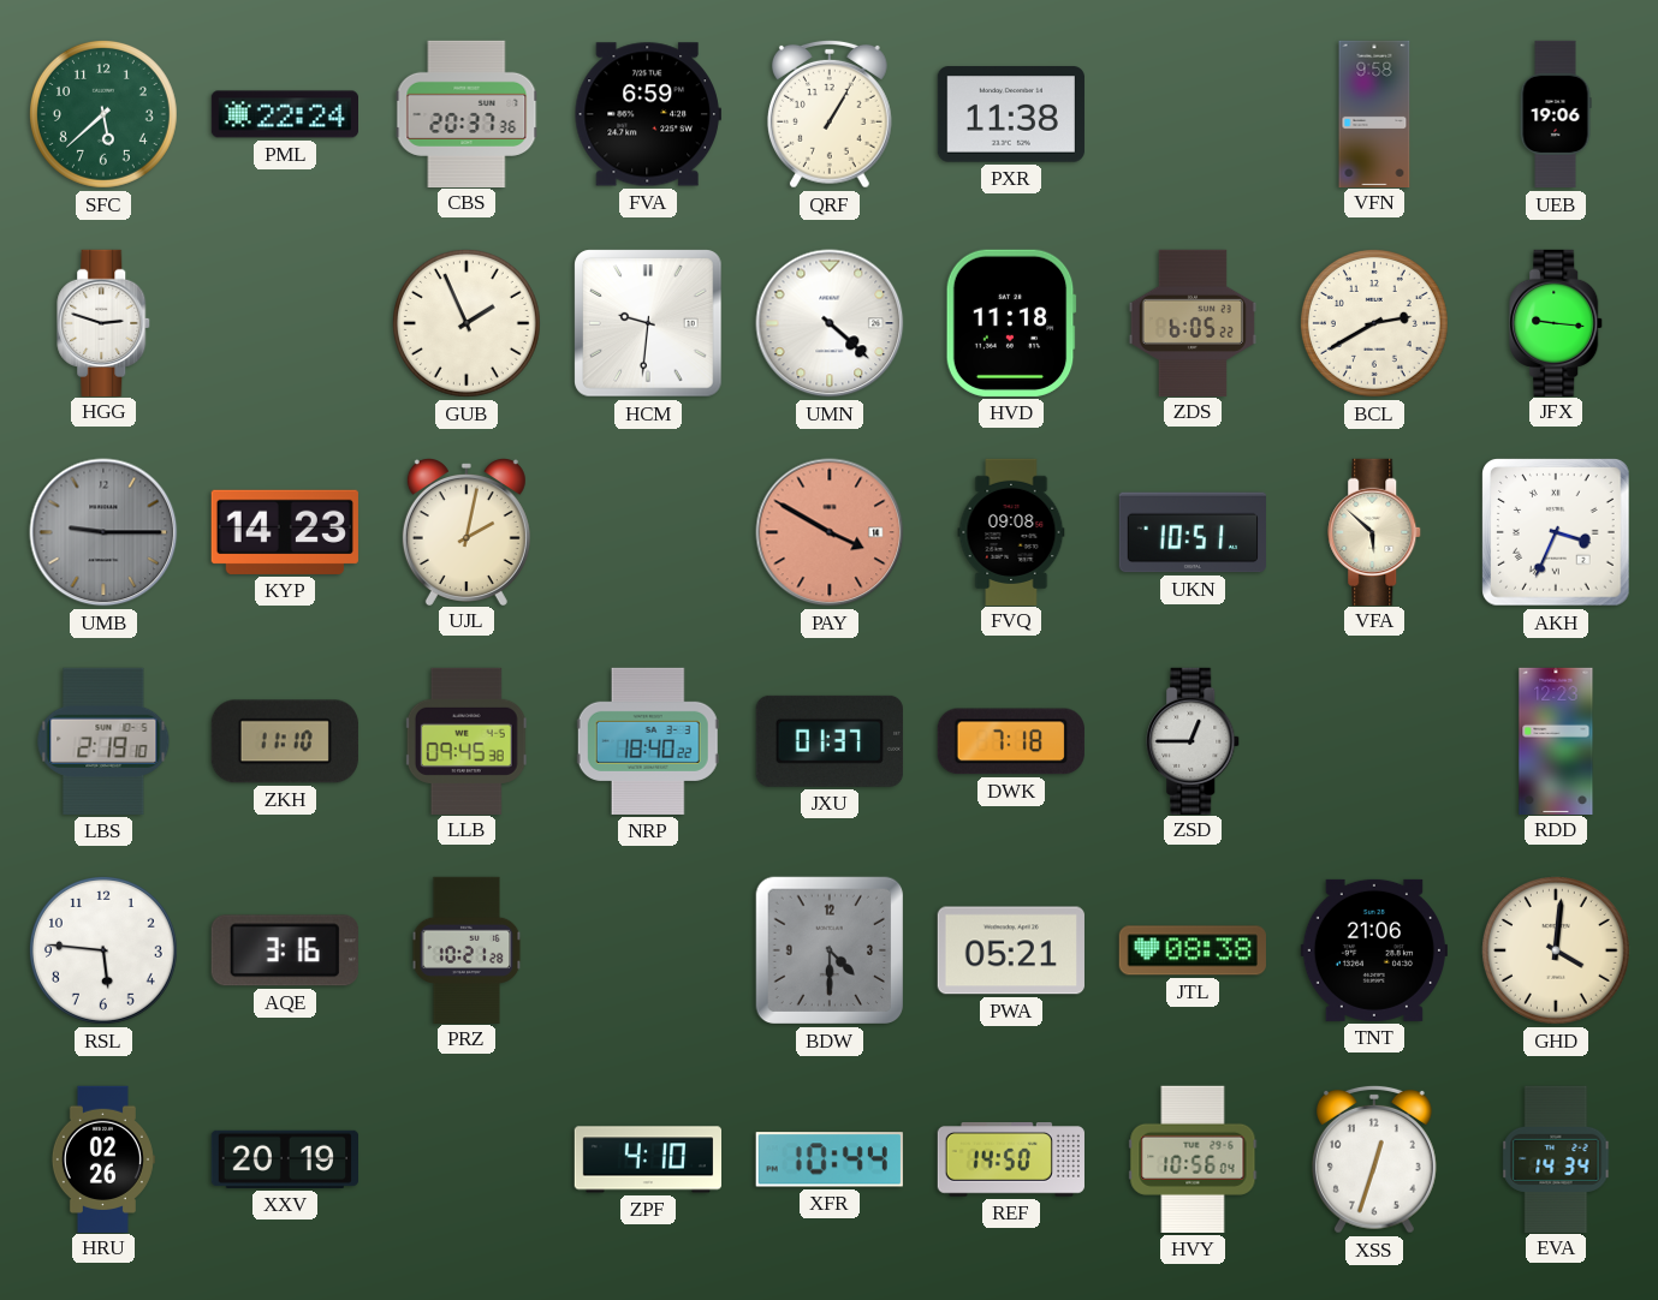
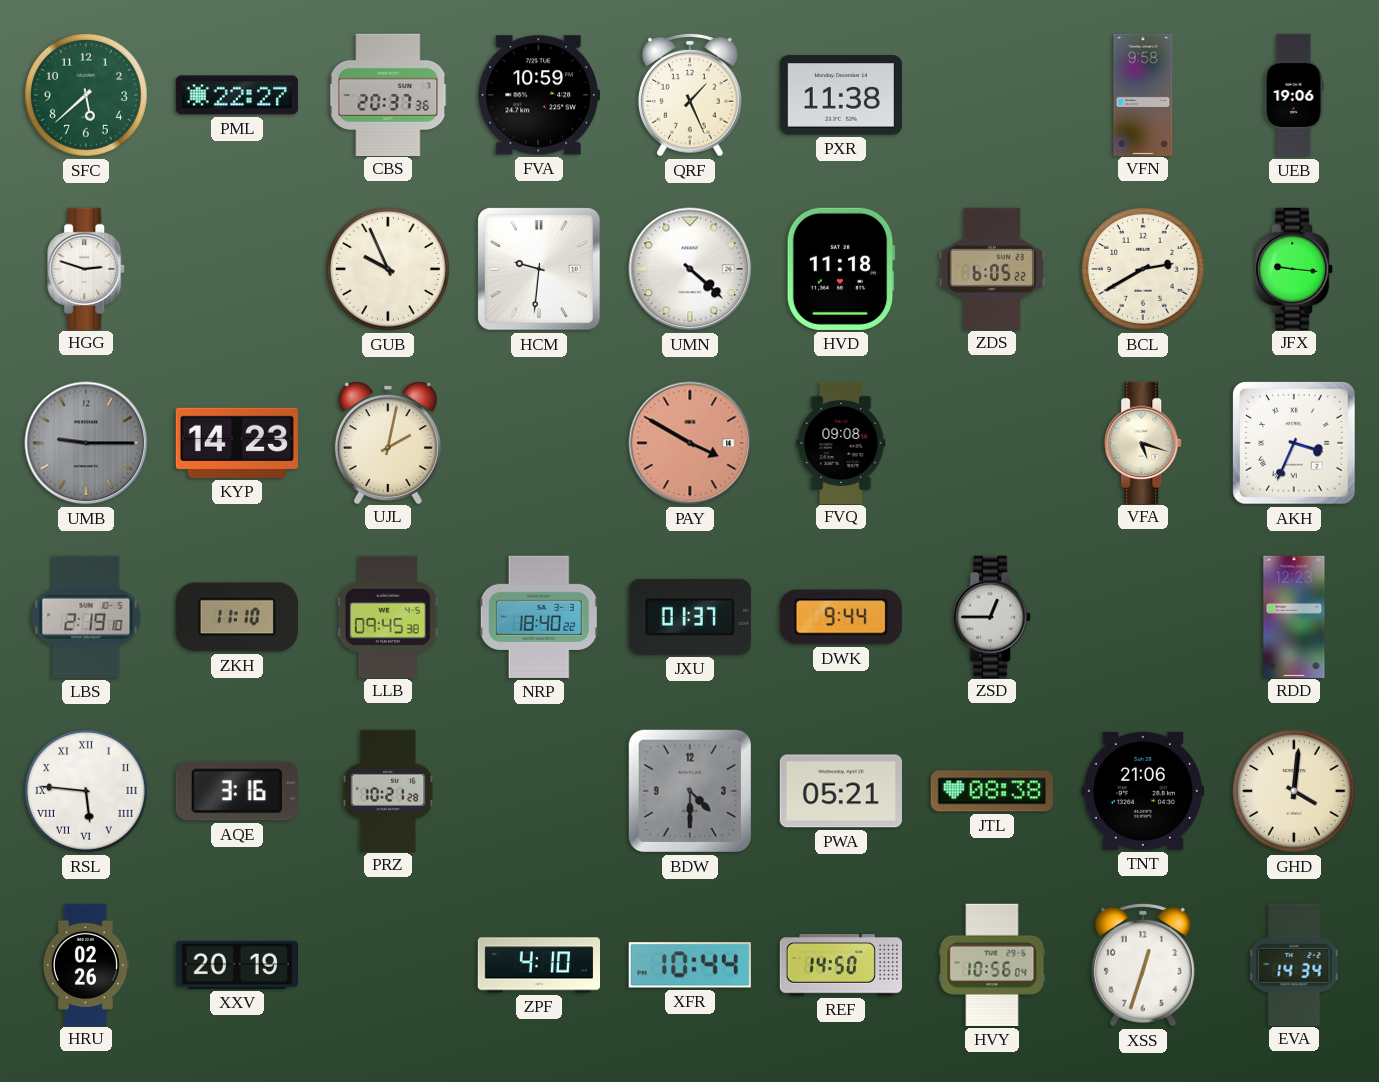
PML: 22:24 -> 22:27 (236, 95)
FVA: 6:59 -> 10:59 (539, 95)
QRF: 1:05 -> 1:26 (690, 95)
GUB: 1:56 -> 9:56 (388, 269)
UKN: 10:51 -> none (1191, 532)
VFA: 5:52 -> 5:18 (1144, 442)
DWK: 7:18 -> 9:44 (841, 617)
RSL numerals: Arabic -> Roman (86, 791)
